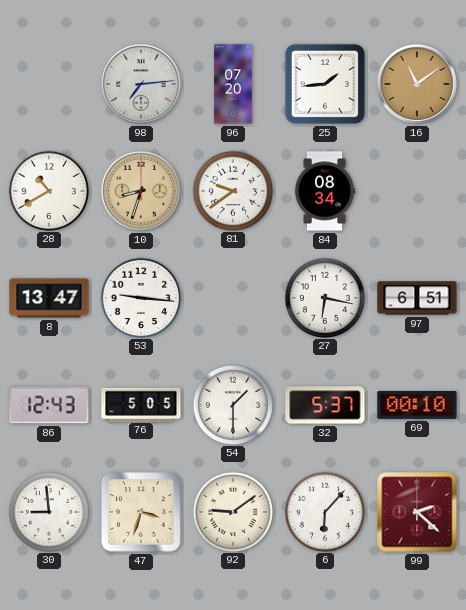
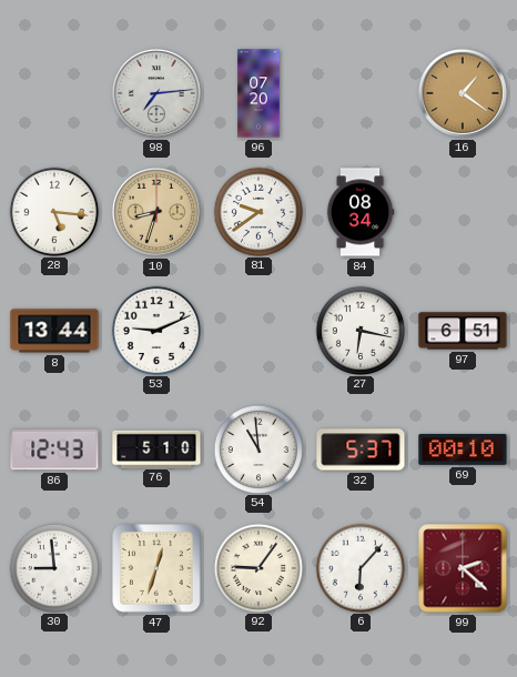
25: 1:44 -> none (325, 84)
16: 11:09 -> 1:21 (463, 93)
28: 10:40 -> 5:16 (53, 211)
8: 13:47 -> 13:44 (54, 331)
53: 9:16 -> 9:11 (155, 330)
76: 5:05 -> 5:10 (156, 448)
54: 1:30 -> 10:59 (257, 448)
47: 3:33 -> 12:33 (156, 568)
92: 9:09 -> 9:06 (257, 567)
